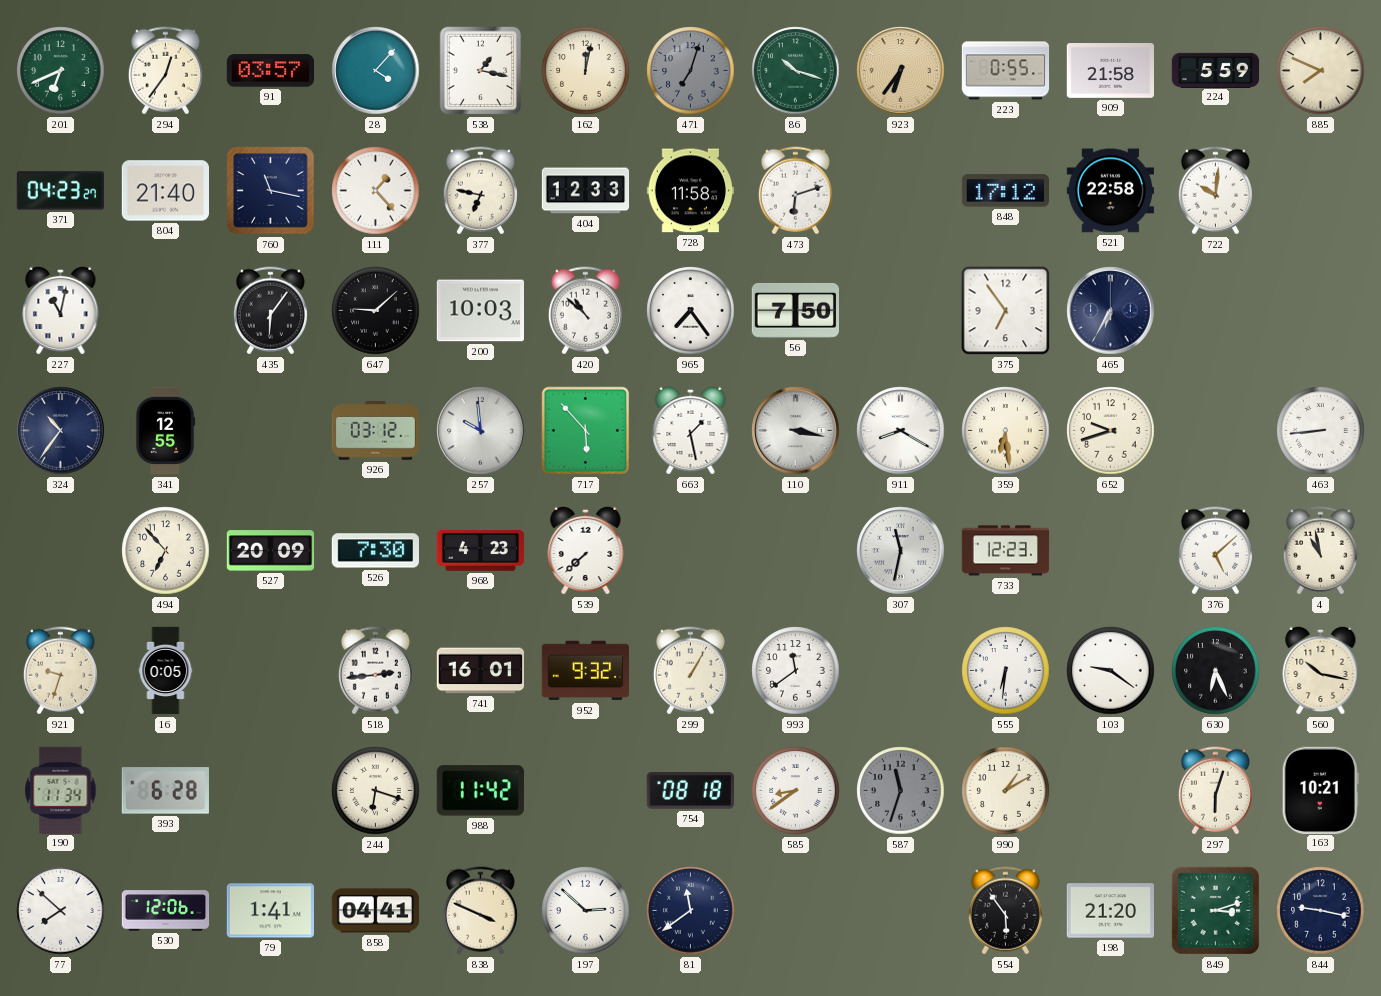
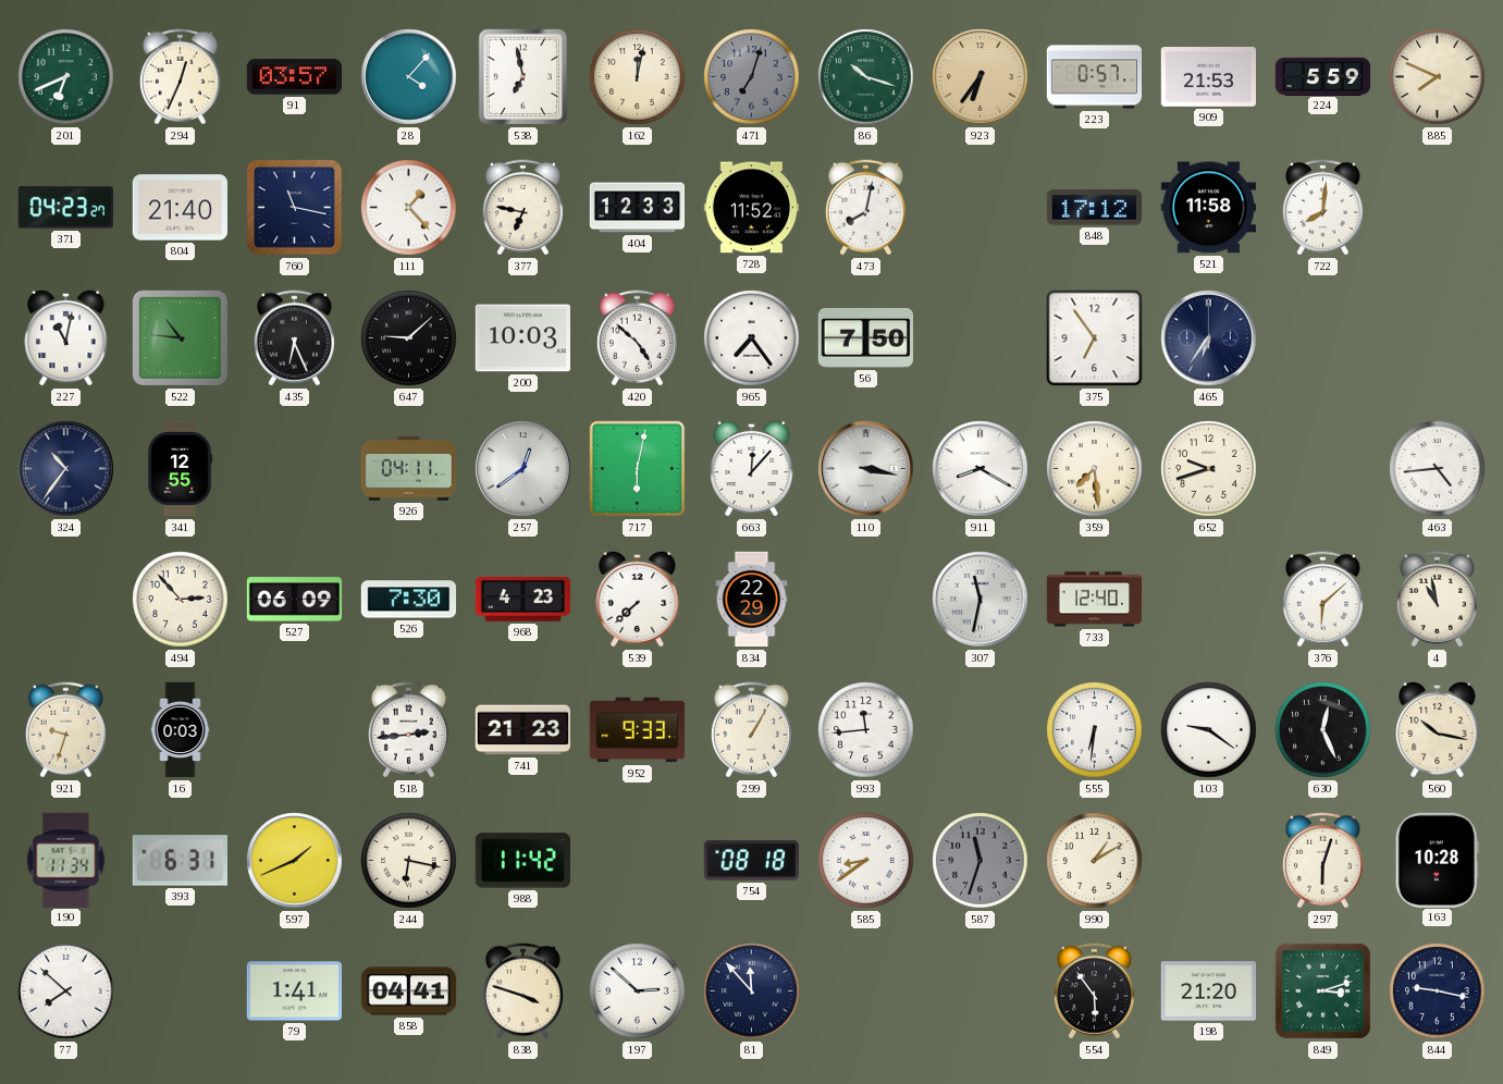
294: 12:36 -> 12:34 (180, 77)
538: 1:17 -> 6:58 (523, 77)
223: 0:55 -> 0:57 (1095, 77)
909: 21:58 -> 21:53 (1208, 77)
728: 11:58 -> 11:52 (751, 208)
473: 6:12 -> 8:02 (865, 208)
521: 22:58 -> 11:58 (1208, 208)
722: 10:01 -> 8:01 (1322, 208)
522: none -> 10:46 (180, 337)
435: 6:06 -> 6:26 (294, 338)
420: 10:52 -> 4:52 (637, 338)
465: 6:35 -> 6:36 (1209, 338)
926: 03:12 -> 04:11 (409, 469)
257: 9:59 -> 12:39 (523, 469)
717: 5:53 -> 6:02 (638, 469)
663: 1:28 -> 12:07 (752, 468)
359: 6:29 -> 7:29 (1095, 469)
463: 8:44 -> 4:44 (1438, 469)
494: 6:53 -> 2:53 (181, 600)
527: 20:09 -> 06:09 (295, 600)
834: none -> 22:29 (752, 600)
733: 12:23 -> 12:40 (1095, 600)
376: 5:08 -> 6:08 (1322, 600)
16: 0:05 -> 0:03 (181, 730)
741: 16:01 -> 21:23 (522, 730)
952: 9:32 -> 9:33 (637, 730)
993: 11:39 -> 11:44 (866, 730)
630: 6:26 -> 12:26 (1323, 730)
393: 6:28 -> 6:31 (180, 861)
597: none -> 1:41 (295, 861)
244: 6:18 -> 6:17 (409, 861)
163: 10:21 -> 10:28 (1437, 860)
530: 12:06 -> none (166, 911)
838: 3:49 -> 3:48 (522, 991)
81: 11:39 -> 11:53 (752, 991)
